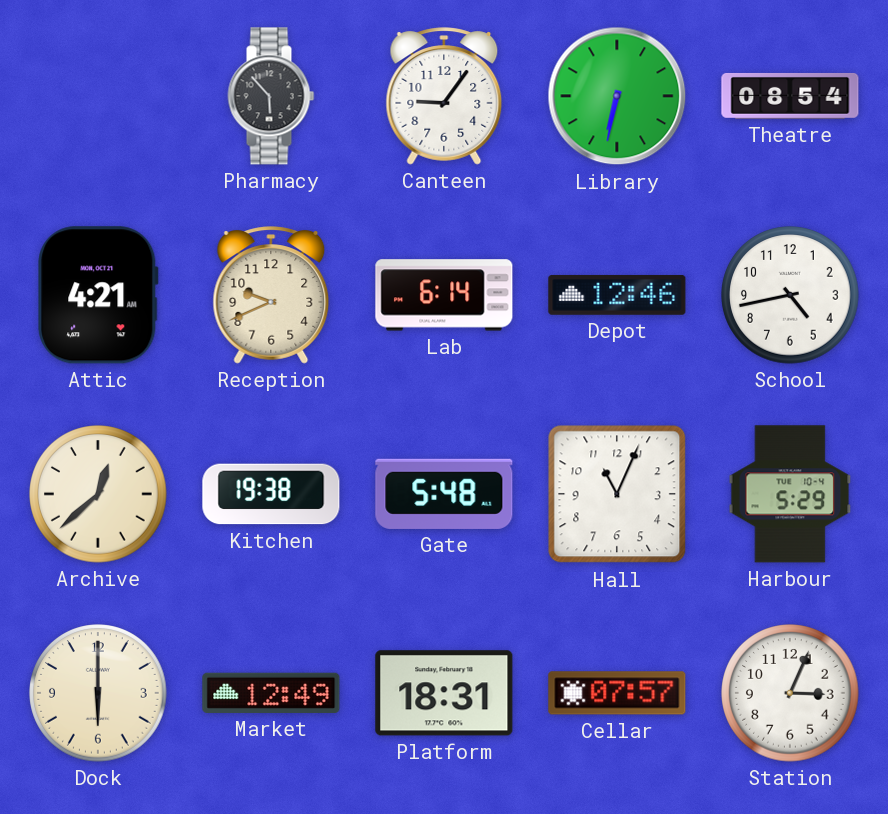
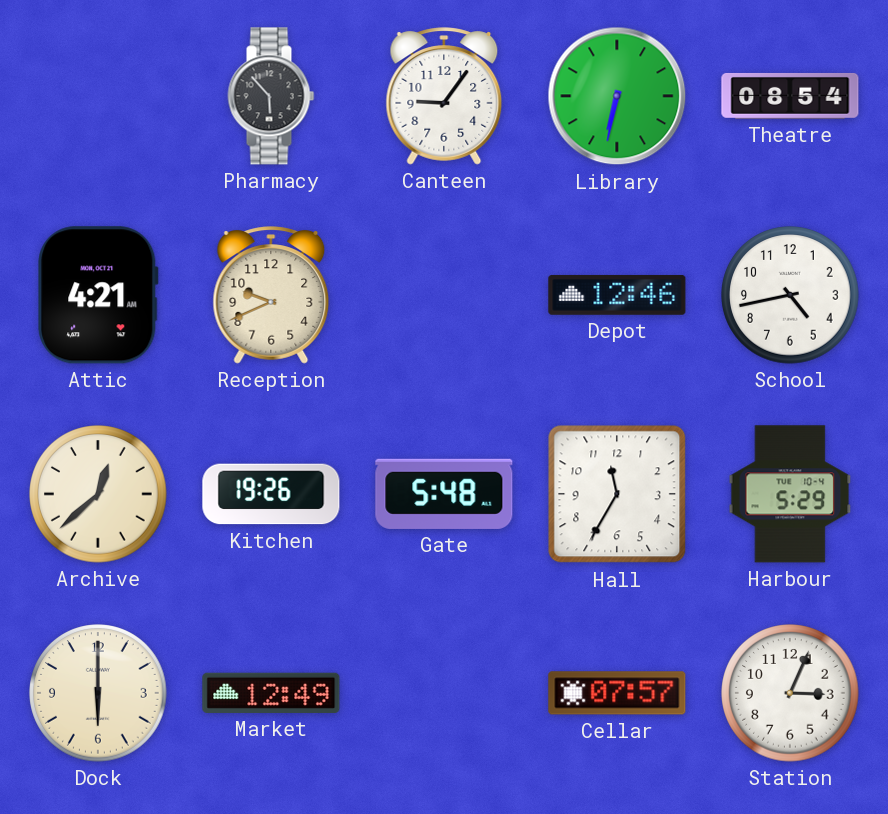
Lab: 6:14 -> none (444, 295)
Kitchen: 19:38 -> 19:26 (271, 494)
Hall: 11:04 -> 11:35 (617, 494)
Platform: 18:31 -> none (444, 693)
